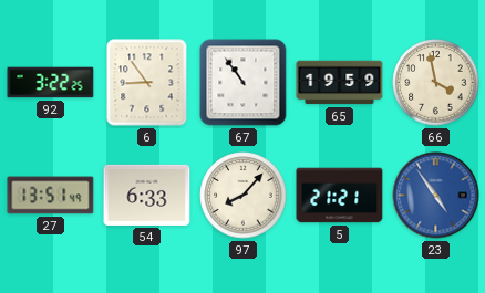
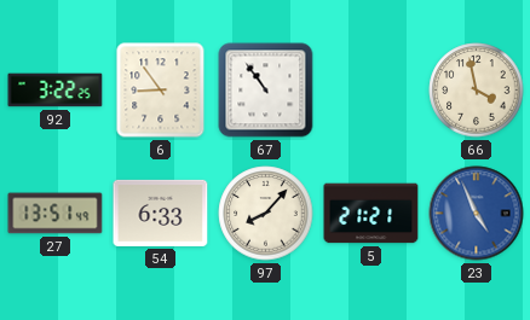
65: 19:59 -> none (340, 83)
23: 4:54 -> 4:56 (477, 214)
